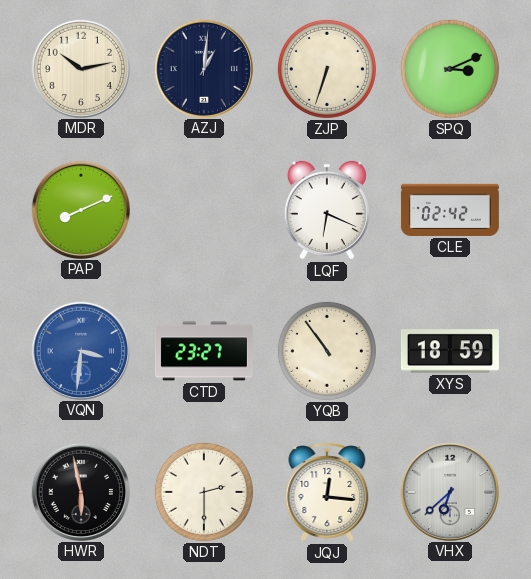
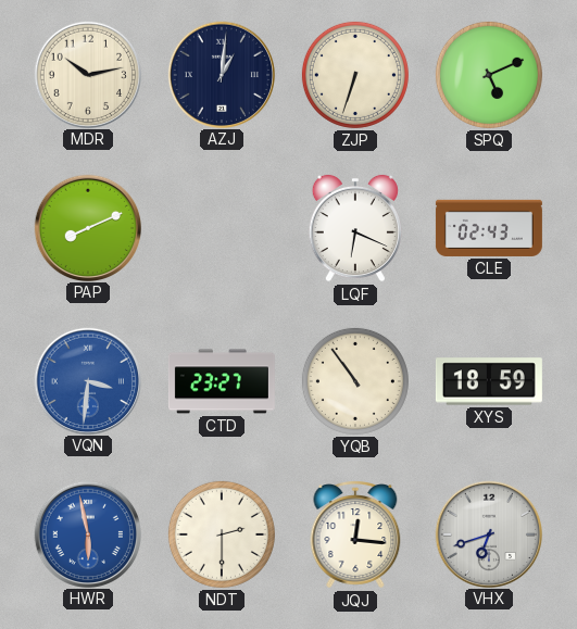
SPQ: 3:11 -> 5:11 (489, 75)
CLE: 02:42 -> 02:43 (489, 228)
HWR dial: black -> blue (87, 533)
VHX: 6:38 -> 6:42 (488, 533)
